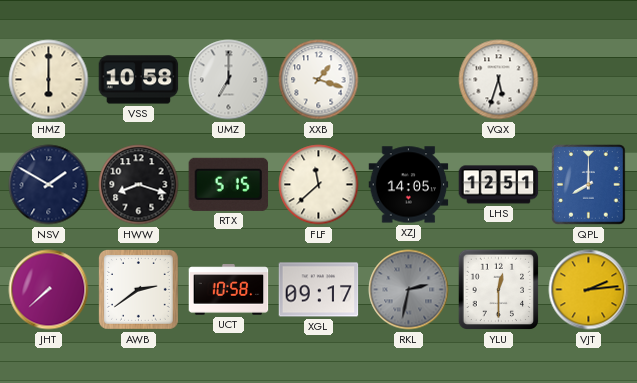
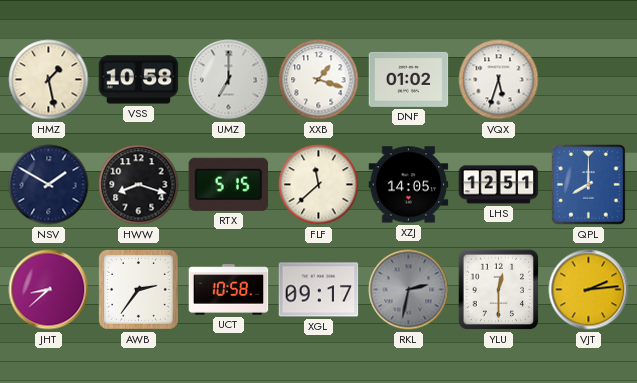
HMZ: 6:00 -> 1:28 (49, 80)
DNF: none -> 01:02 (409, 79)
JHT: 7:38 -> 8:38 (49, 290)
AWB: 2:39 -> 2:36 (139, 290)
